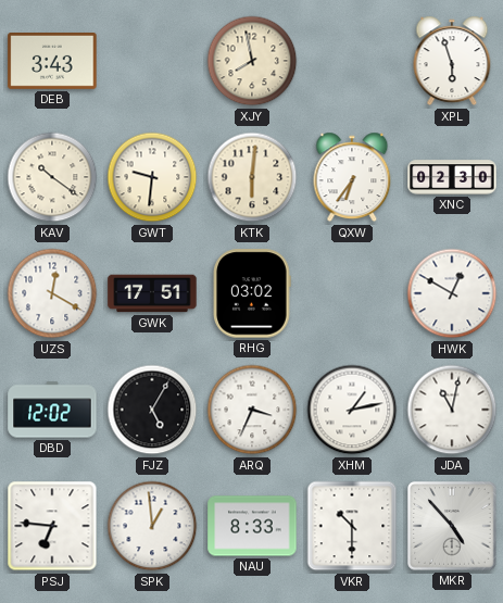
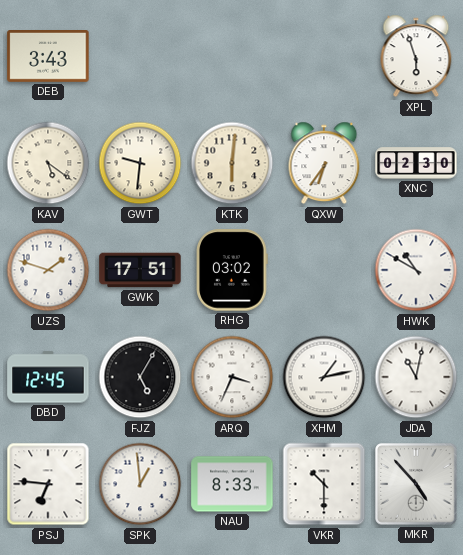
XJY: 7:58 -> none (252, 61)
KAV: 10:21 -> 5:21 (48, 163)
UZS: 12:20 -> 1:48 (48, 270)
HWK: 12:50 -> 10:50 (416, 270)
DBD: 12:02 -> 12:45 (48, 377)
